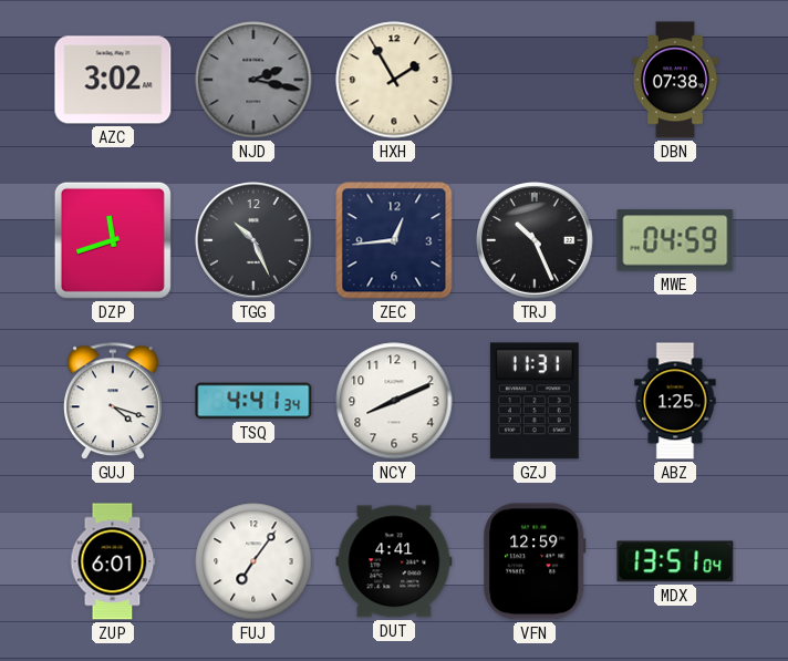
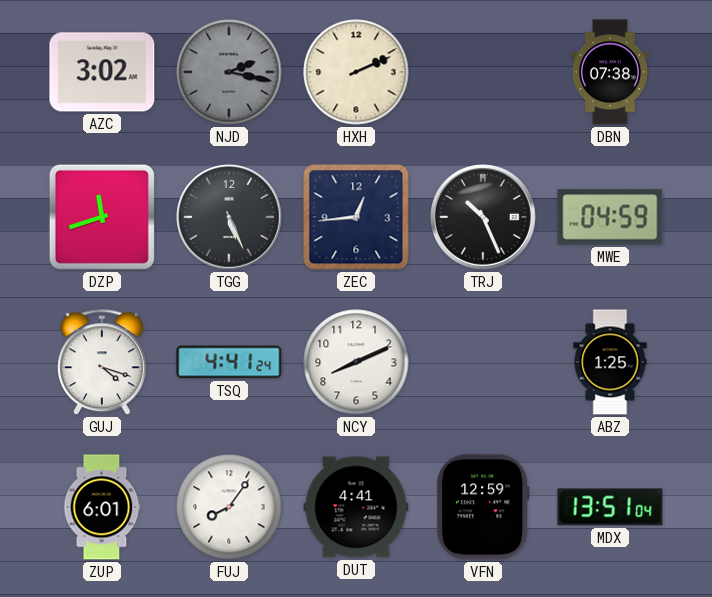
HXH: 1:55 -> 2:11 (356, 72)
TGG: 10:26 -> 5:26 (230, 218)
TSQ: 4:41:34 -> 4:41:24 (229, 362)
GZJ: 11:31 -> none (535, 401)
FUJ: 7:06 -> 8:06 (229, 507)
